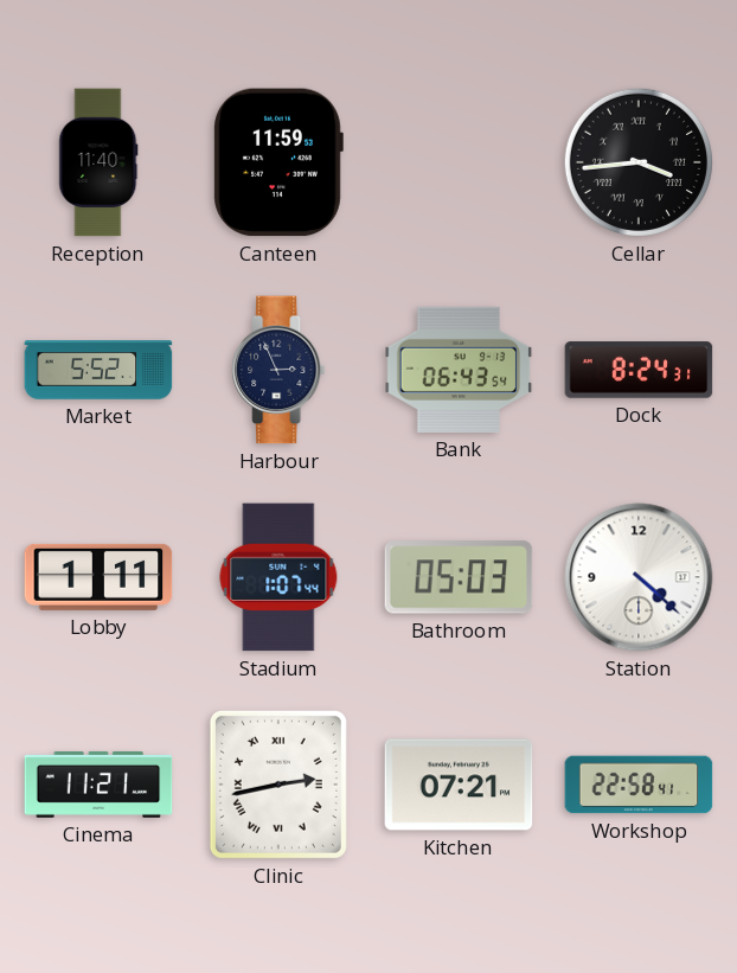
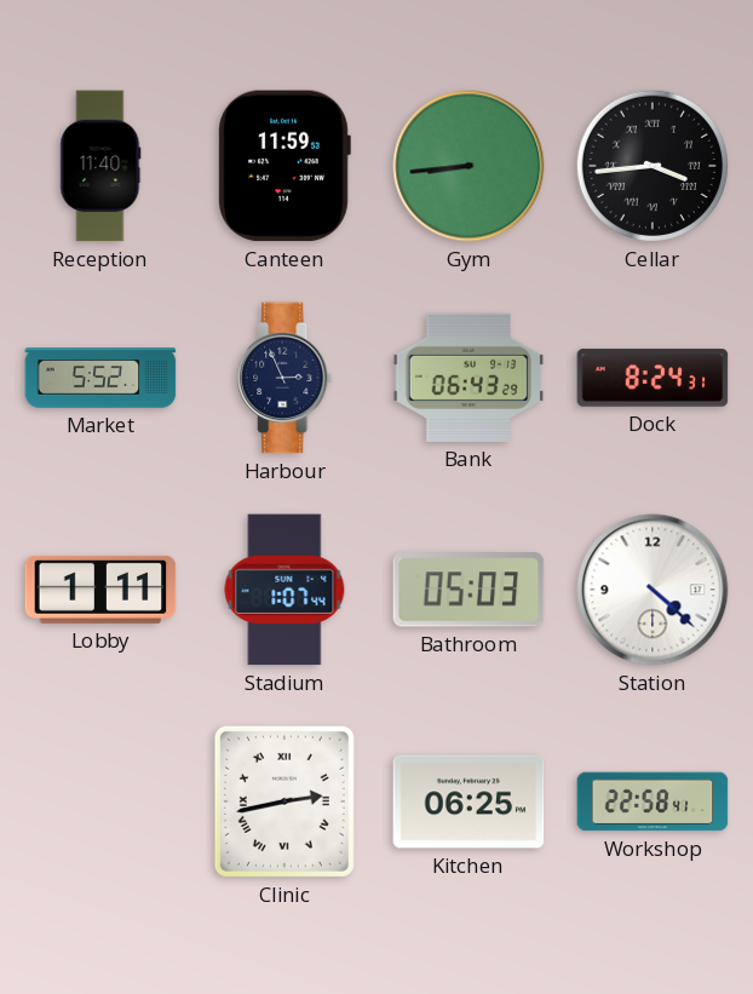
Gym: none -> 8:44 (469, 166)
Bank: 06:43:54 -> 06:43:29 (469, 378)
Cinema: 11:21 -> none (98, 785)
Kitchen: 07:21 -> 06:25 (469, 801)
